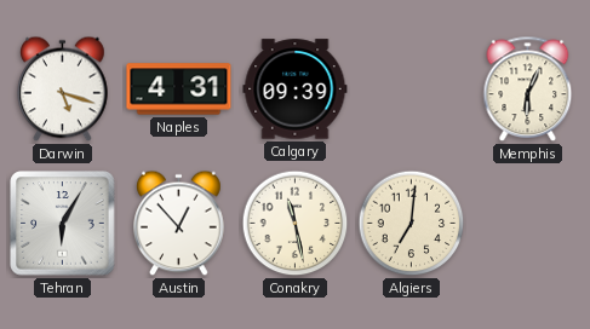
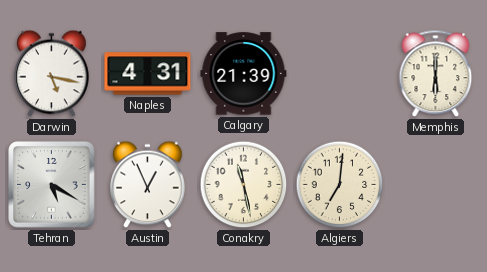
Darwin: 5:18 -> 5:17 (52, 74)
Calgary: 09:39 -> 21:39 (244, 74)
Memphis: 6:04 -> 6:00 (436, 74)
Tehran: 6:05 -> 5:20 (52, 185)
Austin: 12:53 -> 12:56 (148, 185)
